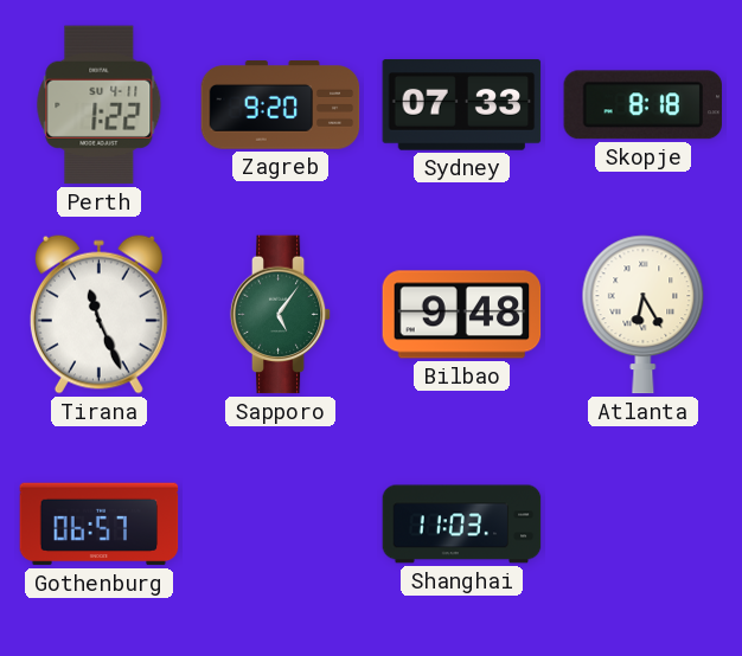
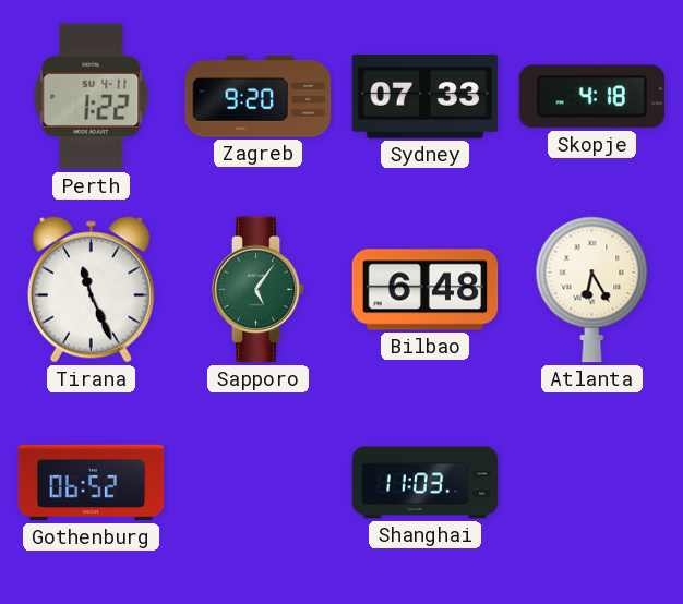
Skopje: 8:18 -> 4:18 (591, 97)
Bilbao: 9:48 -> 6:48 (426, 290)
Gothenburg: 06:57 -> 06:52 (92, 483)
